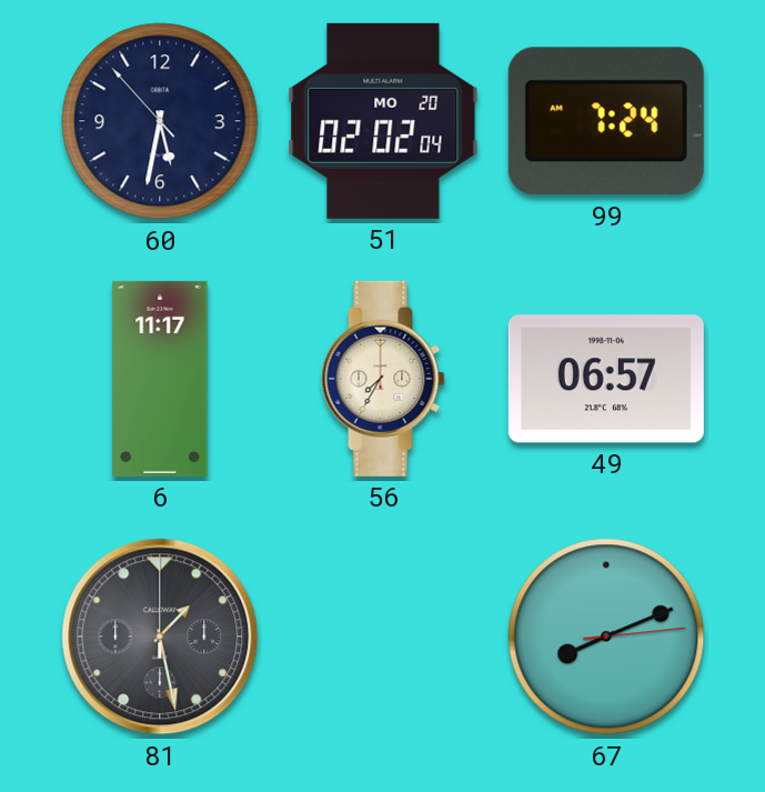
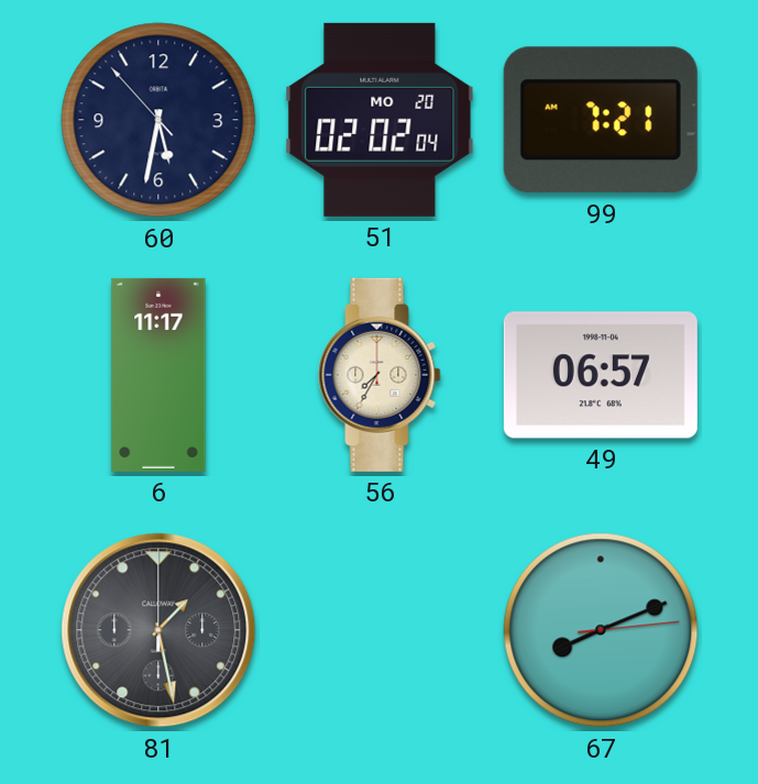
99: 7:24 -> 7:21 (601, 120)
